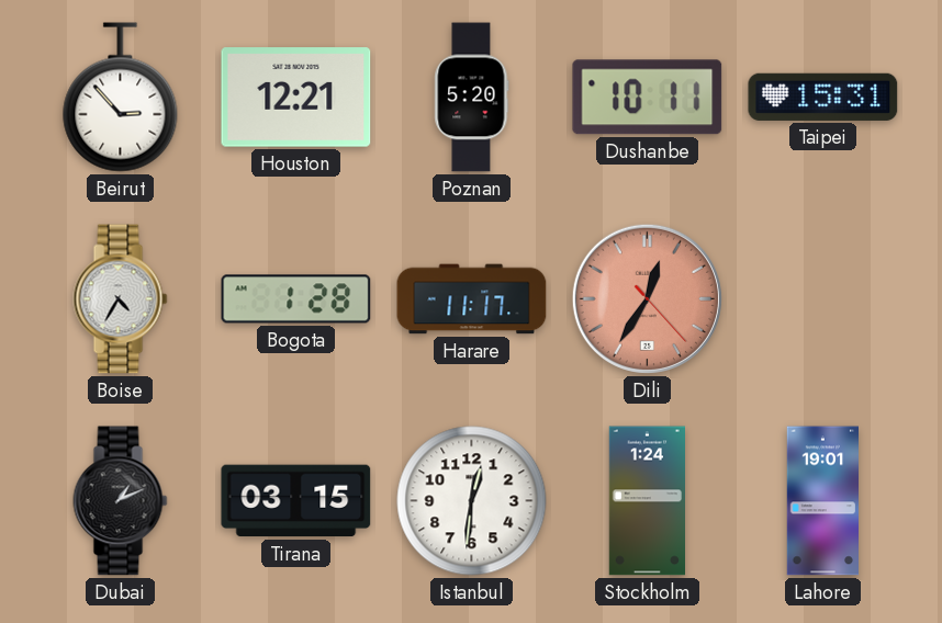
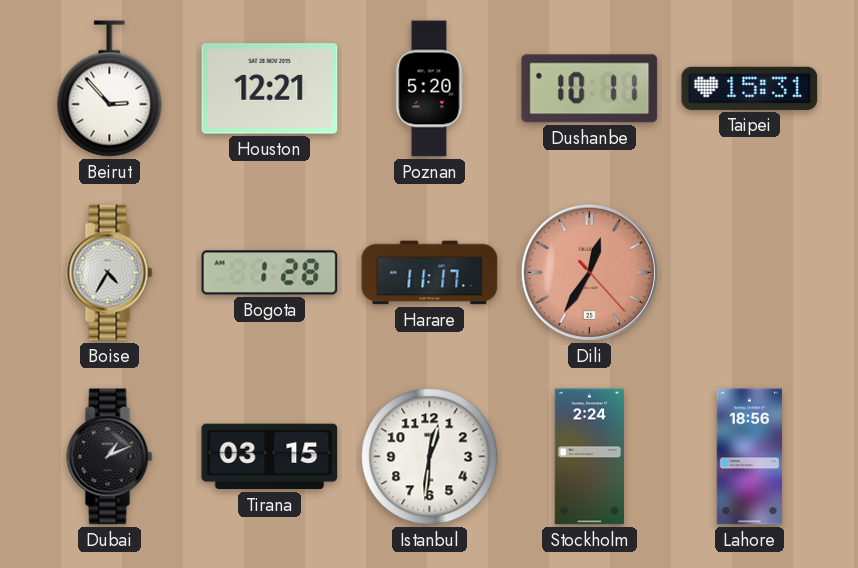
Stockholm: 1:24 -> 2:24 (589, 457)
Lahore: 19:01 -> 18:56 (749, 457)
